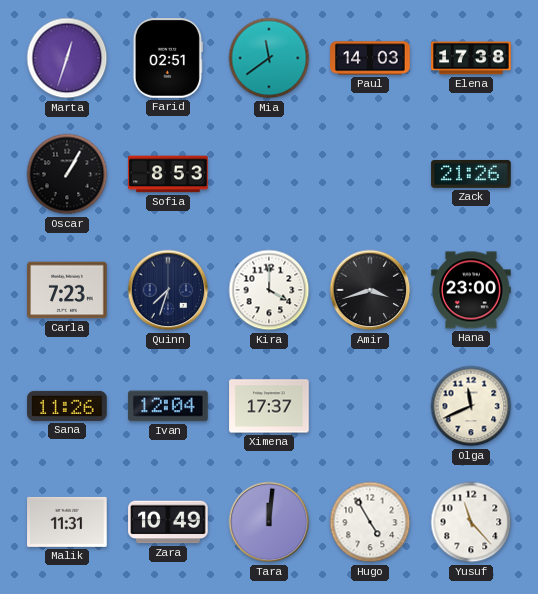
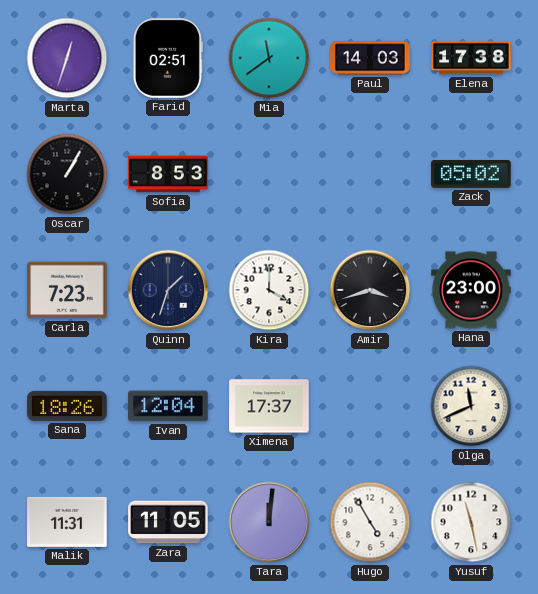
Zack: 21:26 -> 05:02 (471, 174)
Quinn: 7:33 -> 1:33 (168, 290)
Sana: 11:26 -> 18:26 (67, 406)
Zara: 10:49 -> 11:05 (168, 522)
Yusuf: 11:23 -> 11:28 (471, 522)
